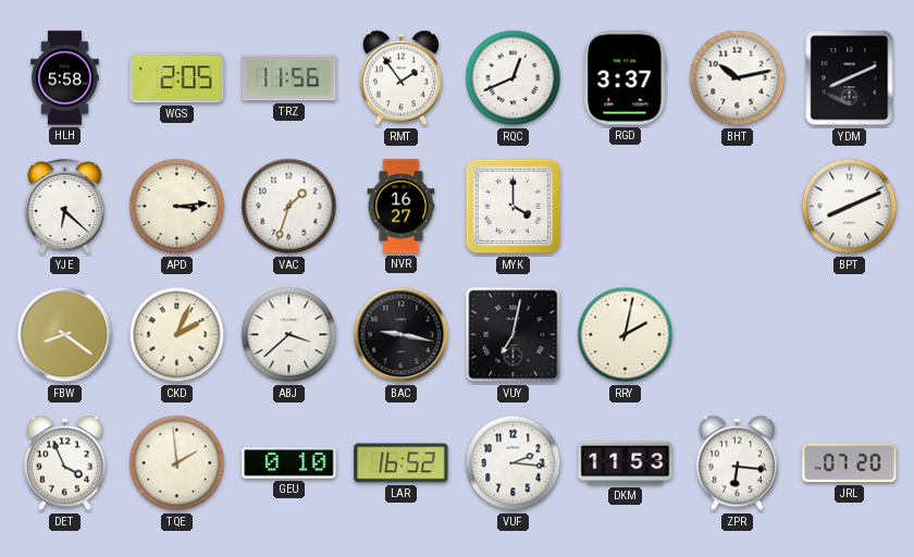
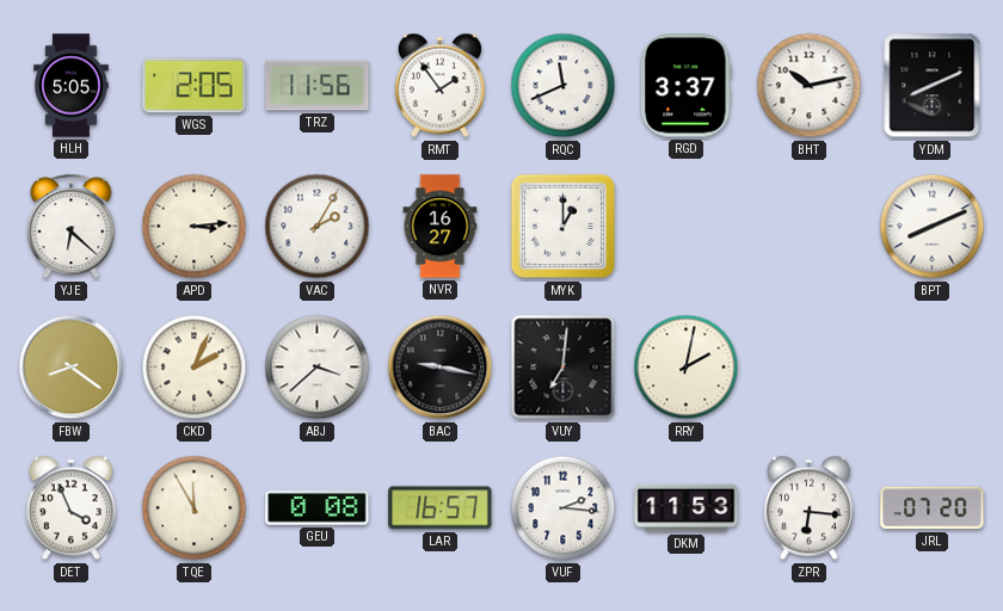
HLH: 5:58 -> 5:05 (72, 86)
RQC: 12:41 -> 11:41 (564, 86)
VAC: 1:33 -> 2:05 (318, 227)
MYK: 4:00 -> 1:00 (564, 227)
VUY: 7:02 -> 7:01 (564, 368)
TQE: 1:59 -> 11:55 (195, 508)
GEU: 0:10 -> 0:08 (318, 508)
LAR: 16:52 -> 16:57 (441, 508)
